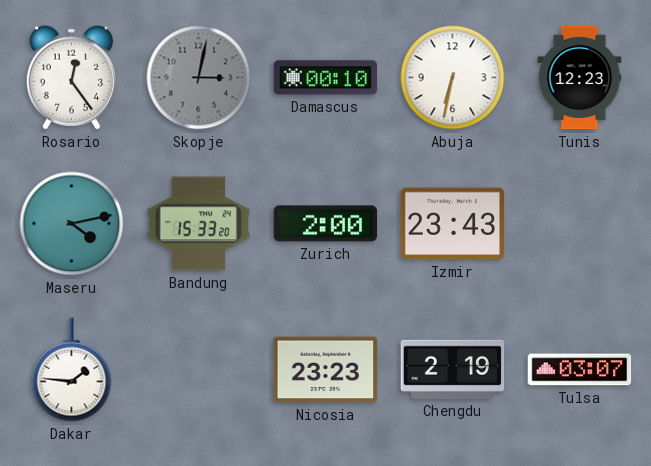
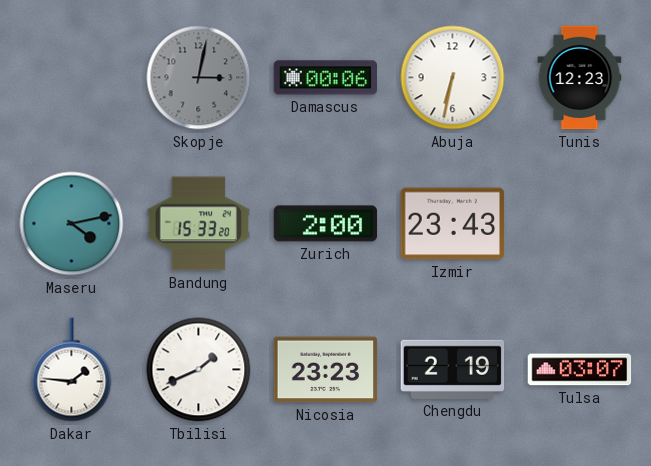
Rosario: 12:24 -> none (71, 78)
Damascus: 00:10 -> 00:06 (326, 78)
Tbilisi: none -> 1:41 (199, 370)
